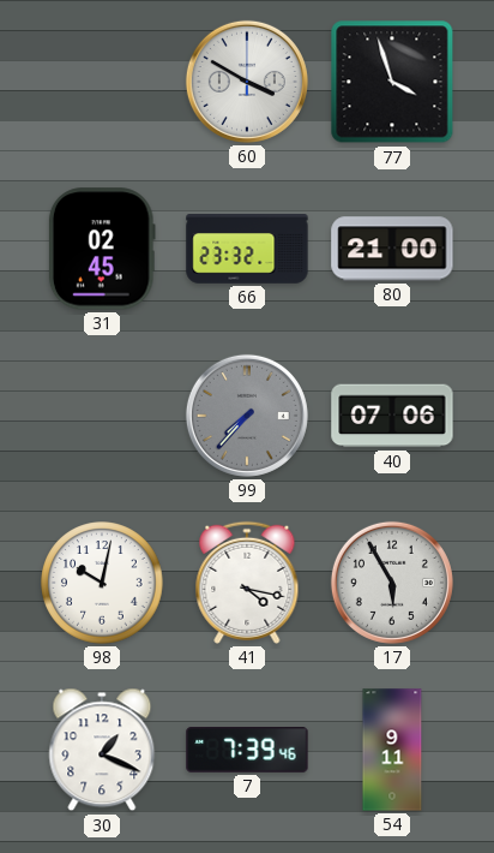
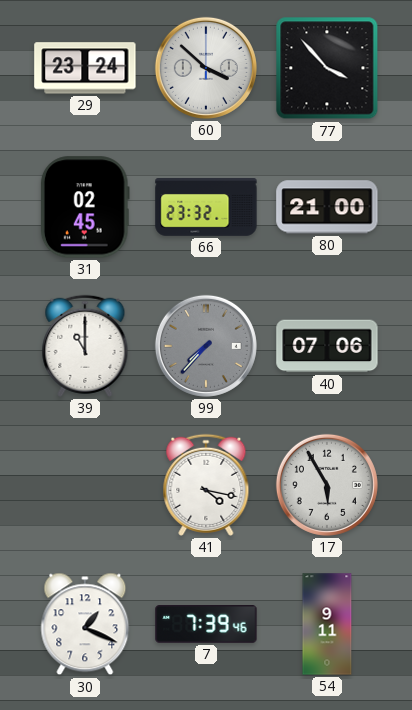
29: none -> 23:24 (85, 68)
60: 3:50 -> 3:52 (206, 68)
77: 3:57 -> 3:53 (327, 68)
39: none -> 11:00 (85, 346)
98: 10:02 -> none (102, 583)
